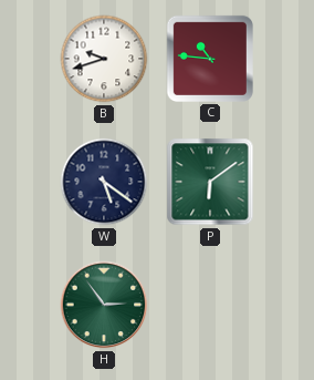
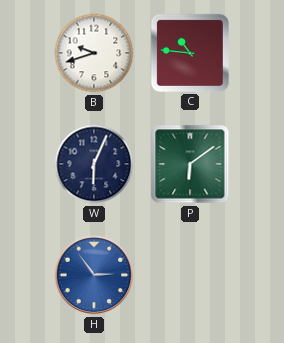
W: 5:21 -> 6:04 (94, 164)
H dial: green -> blue (94, 275)
